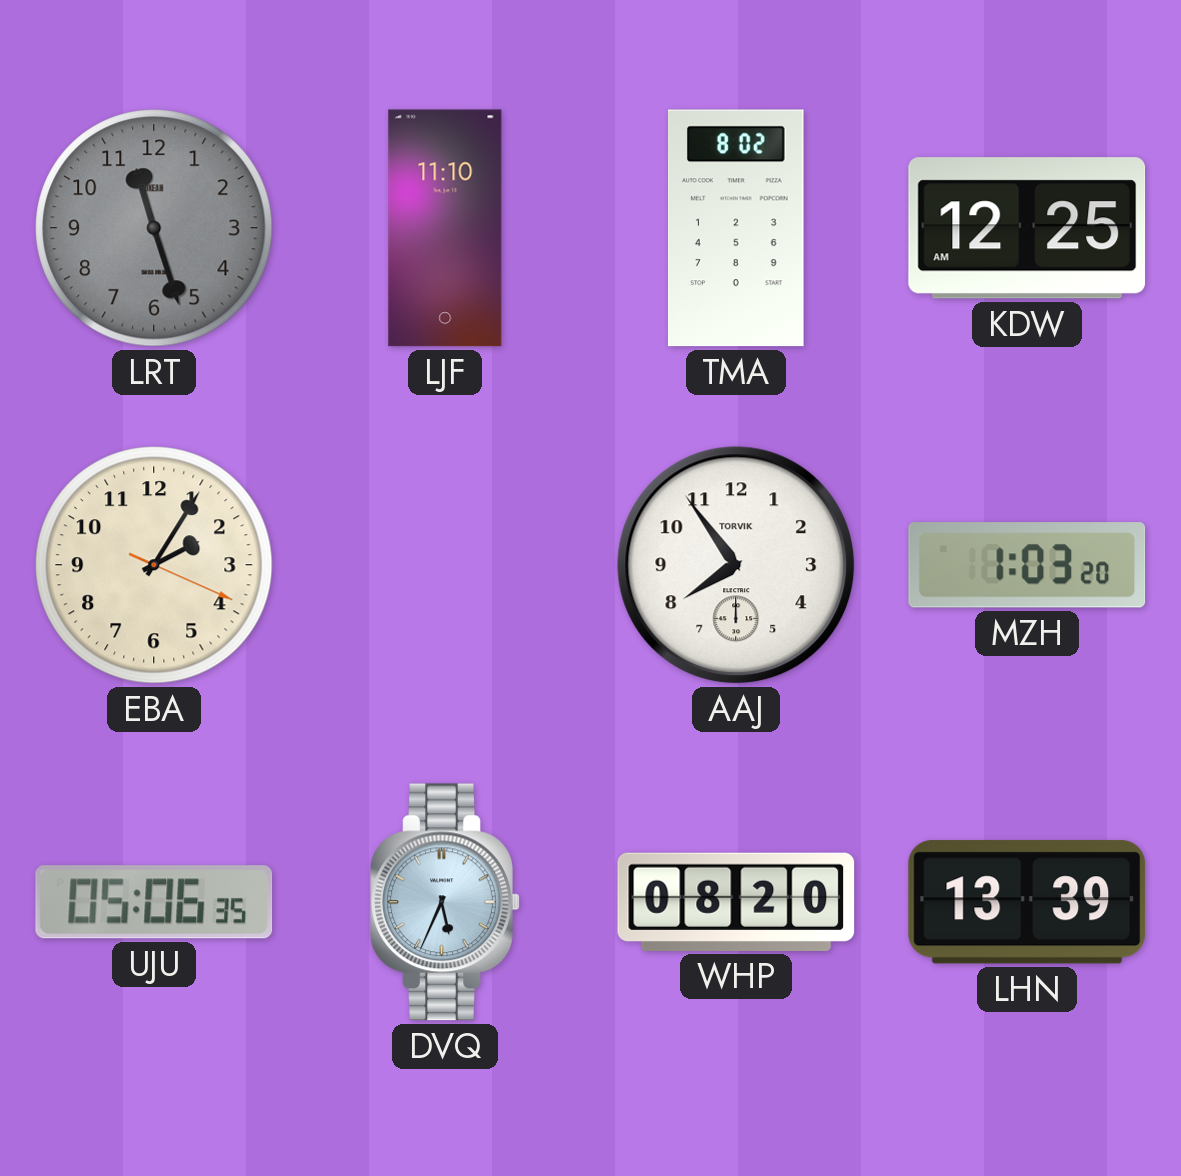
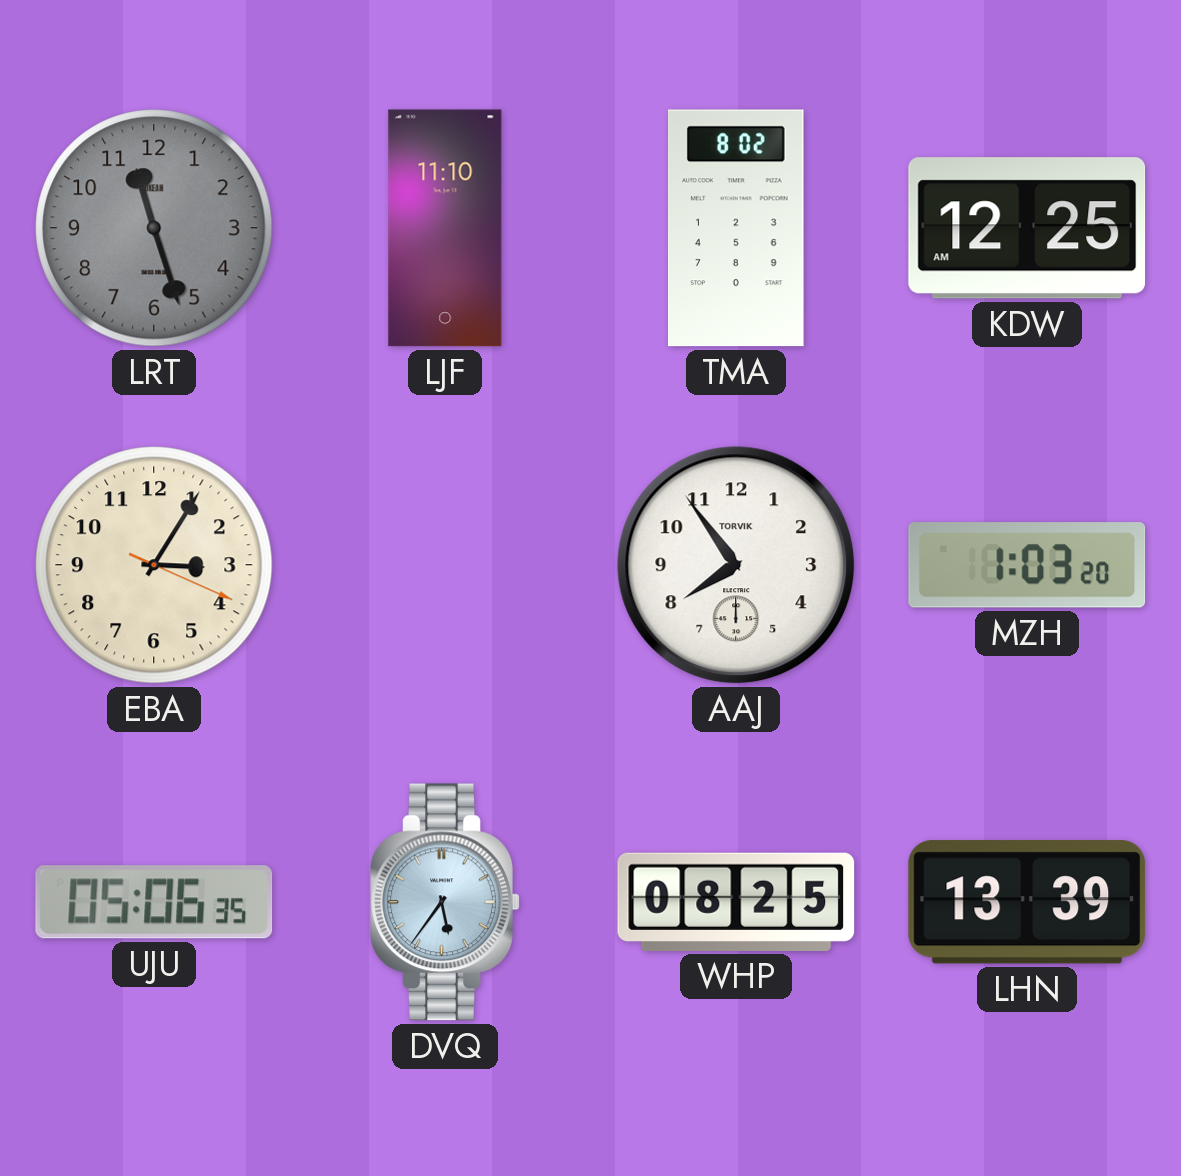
EBA: 2:05 -> 3:05 (154, 565)
DVQ: 5:34 -> 5:36 (445, 902)
WHP: 08:20 -> 08:25 (736, 902)
